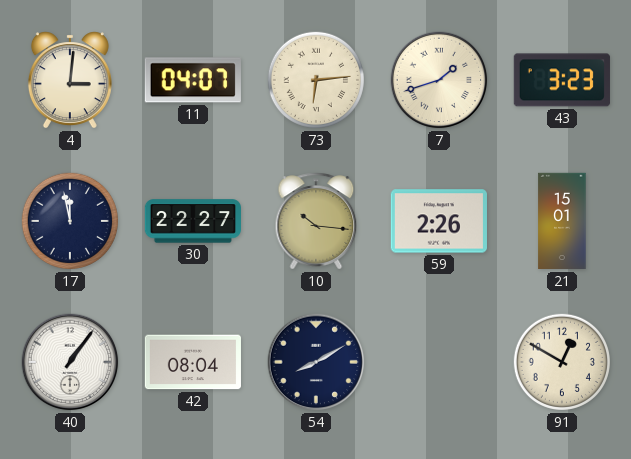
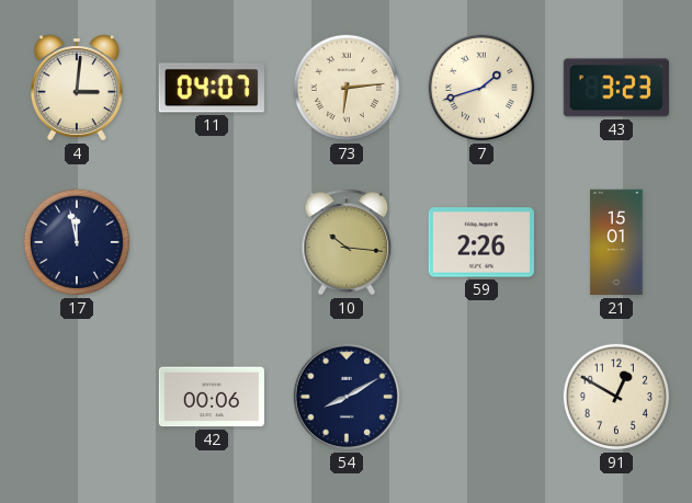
30: 22:27 -> none (192, 221)
40: 1:06 -> none (70, 362)
42: 08:04 -> 00:06 (211, 397)
